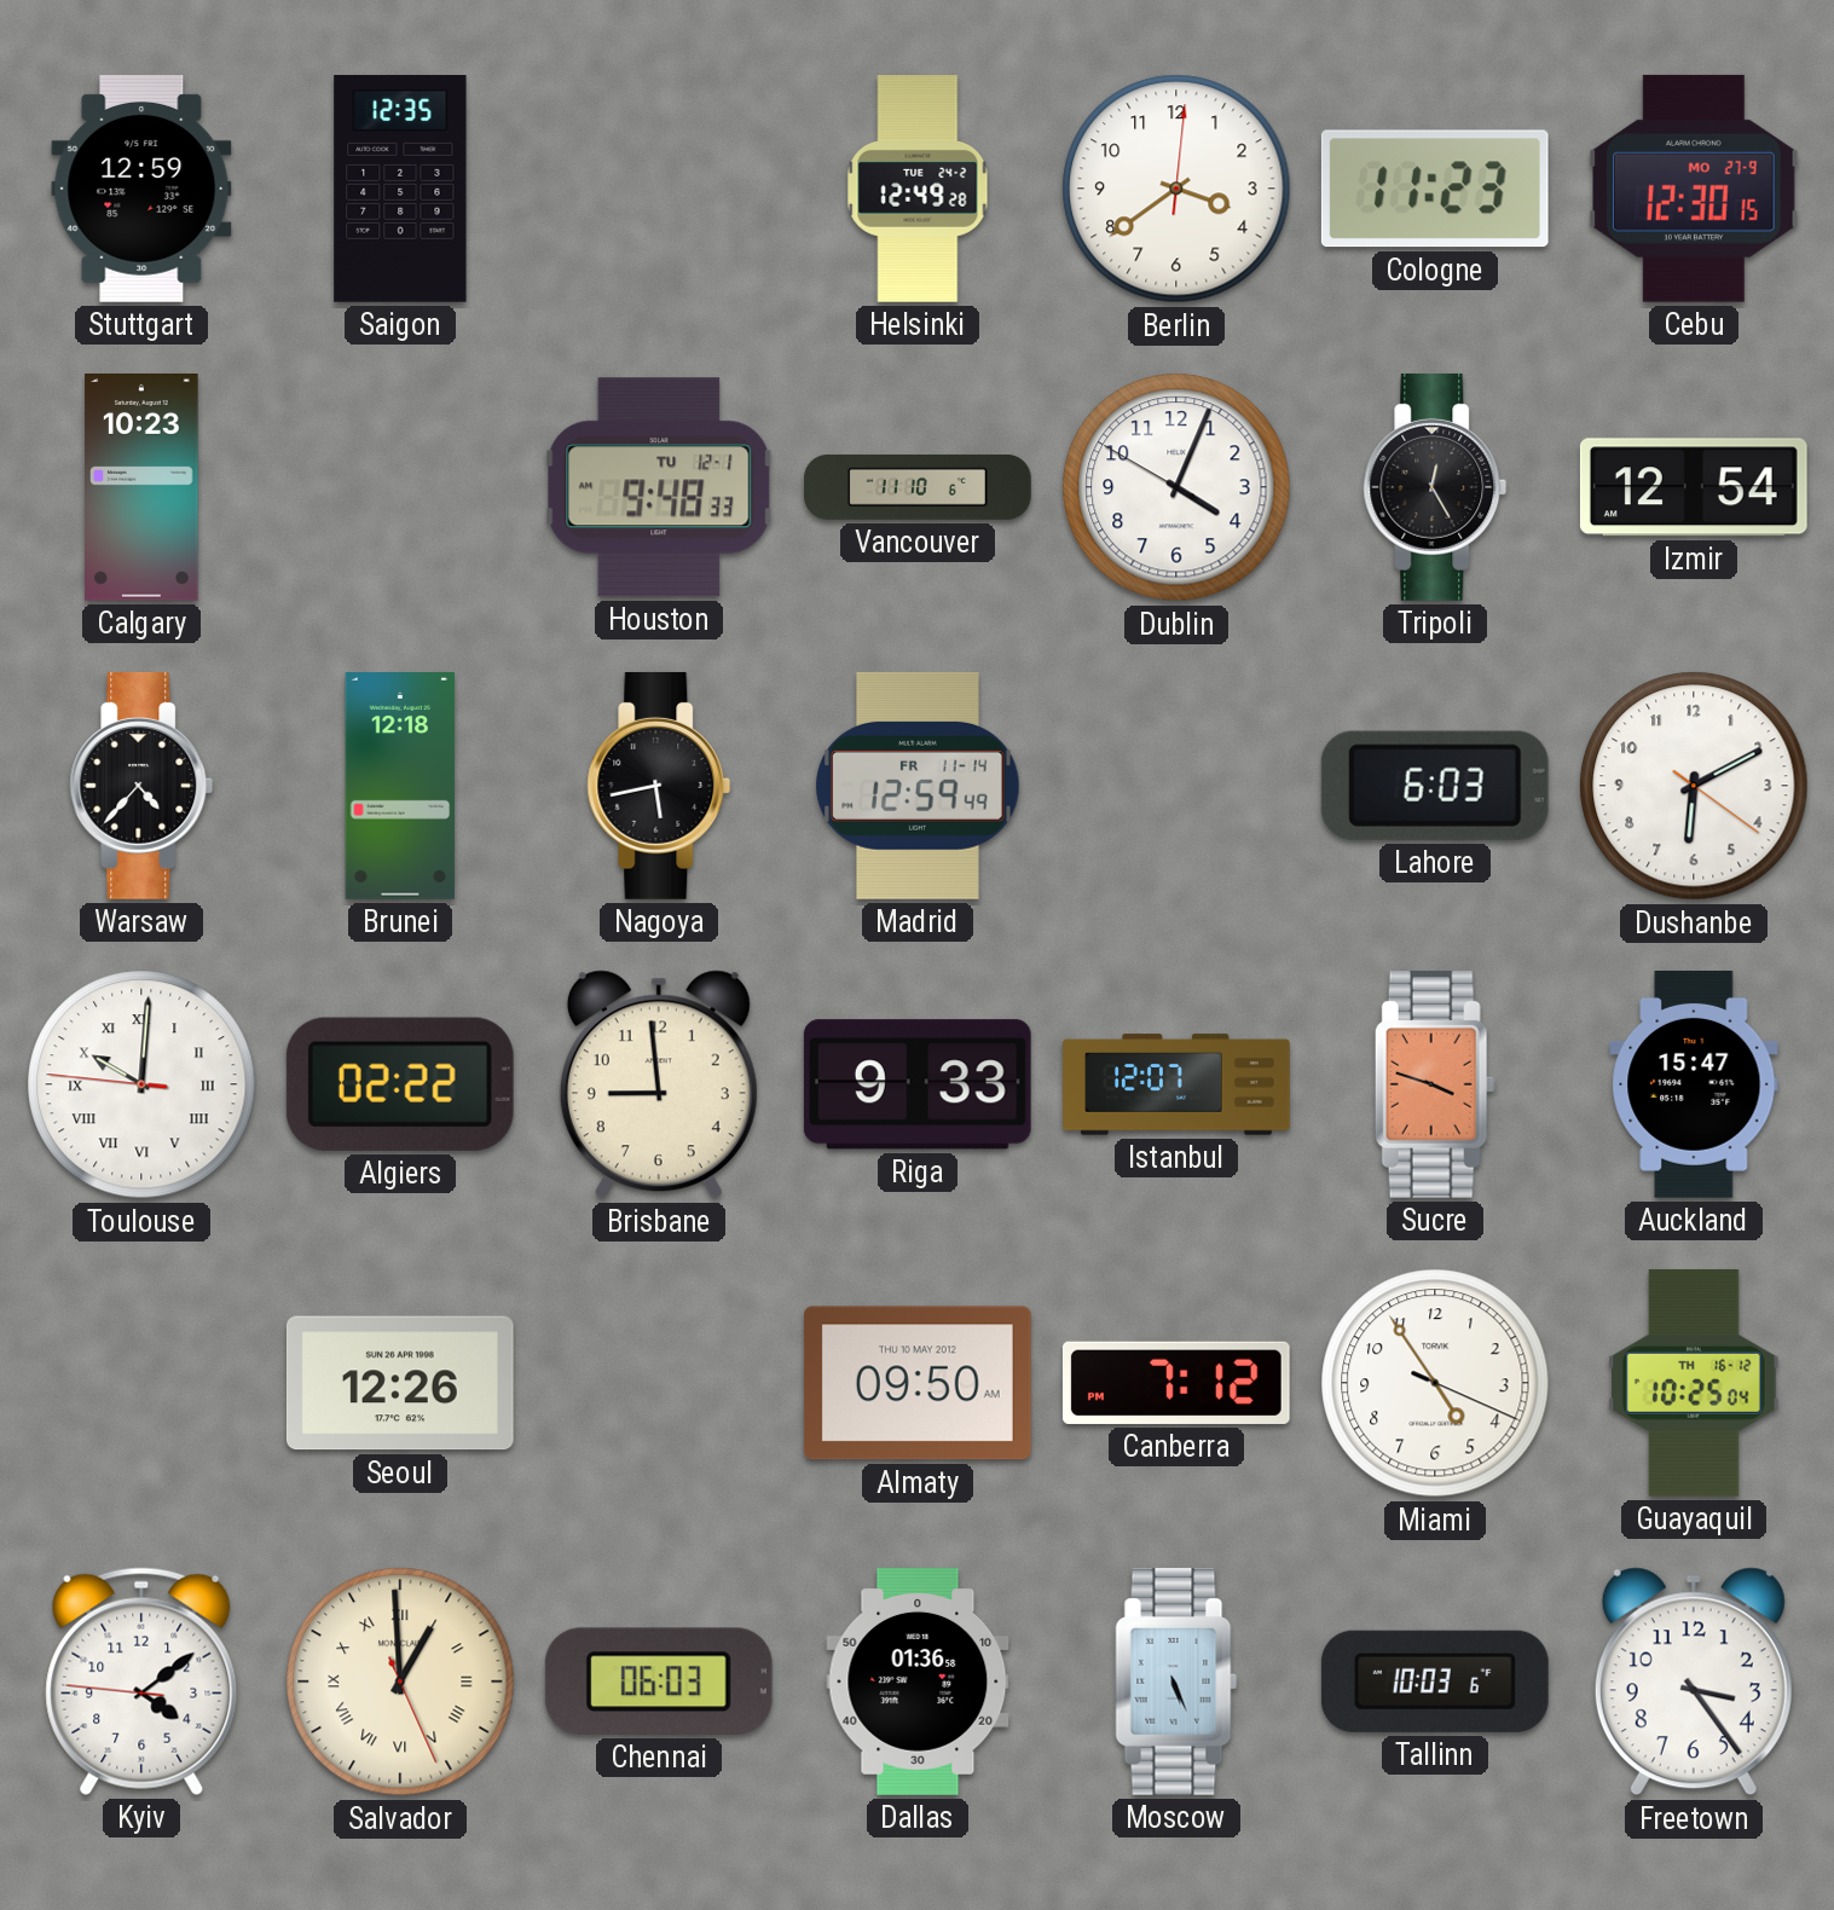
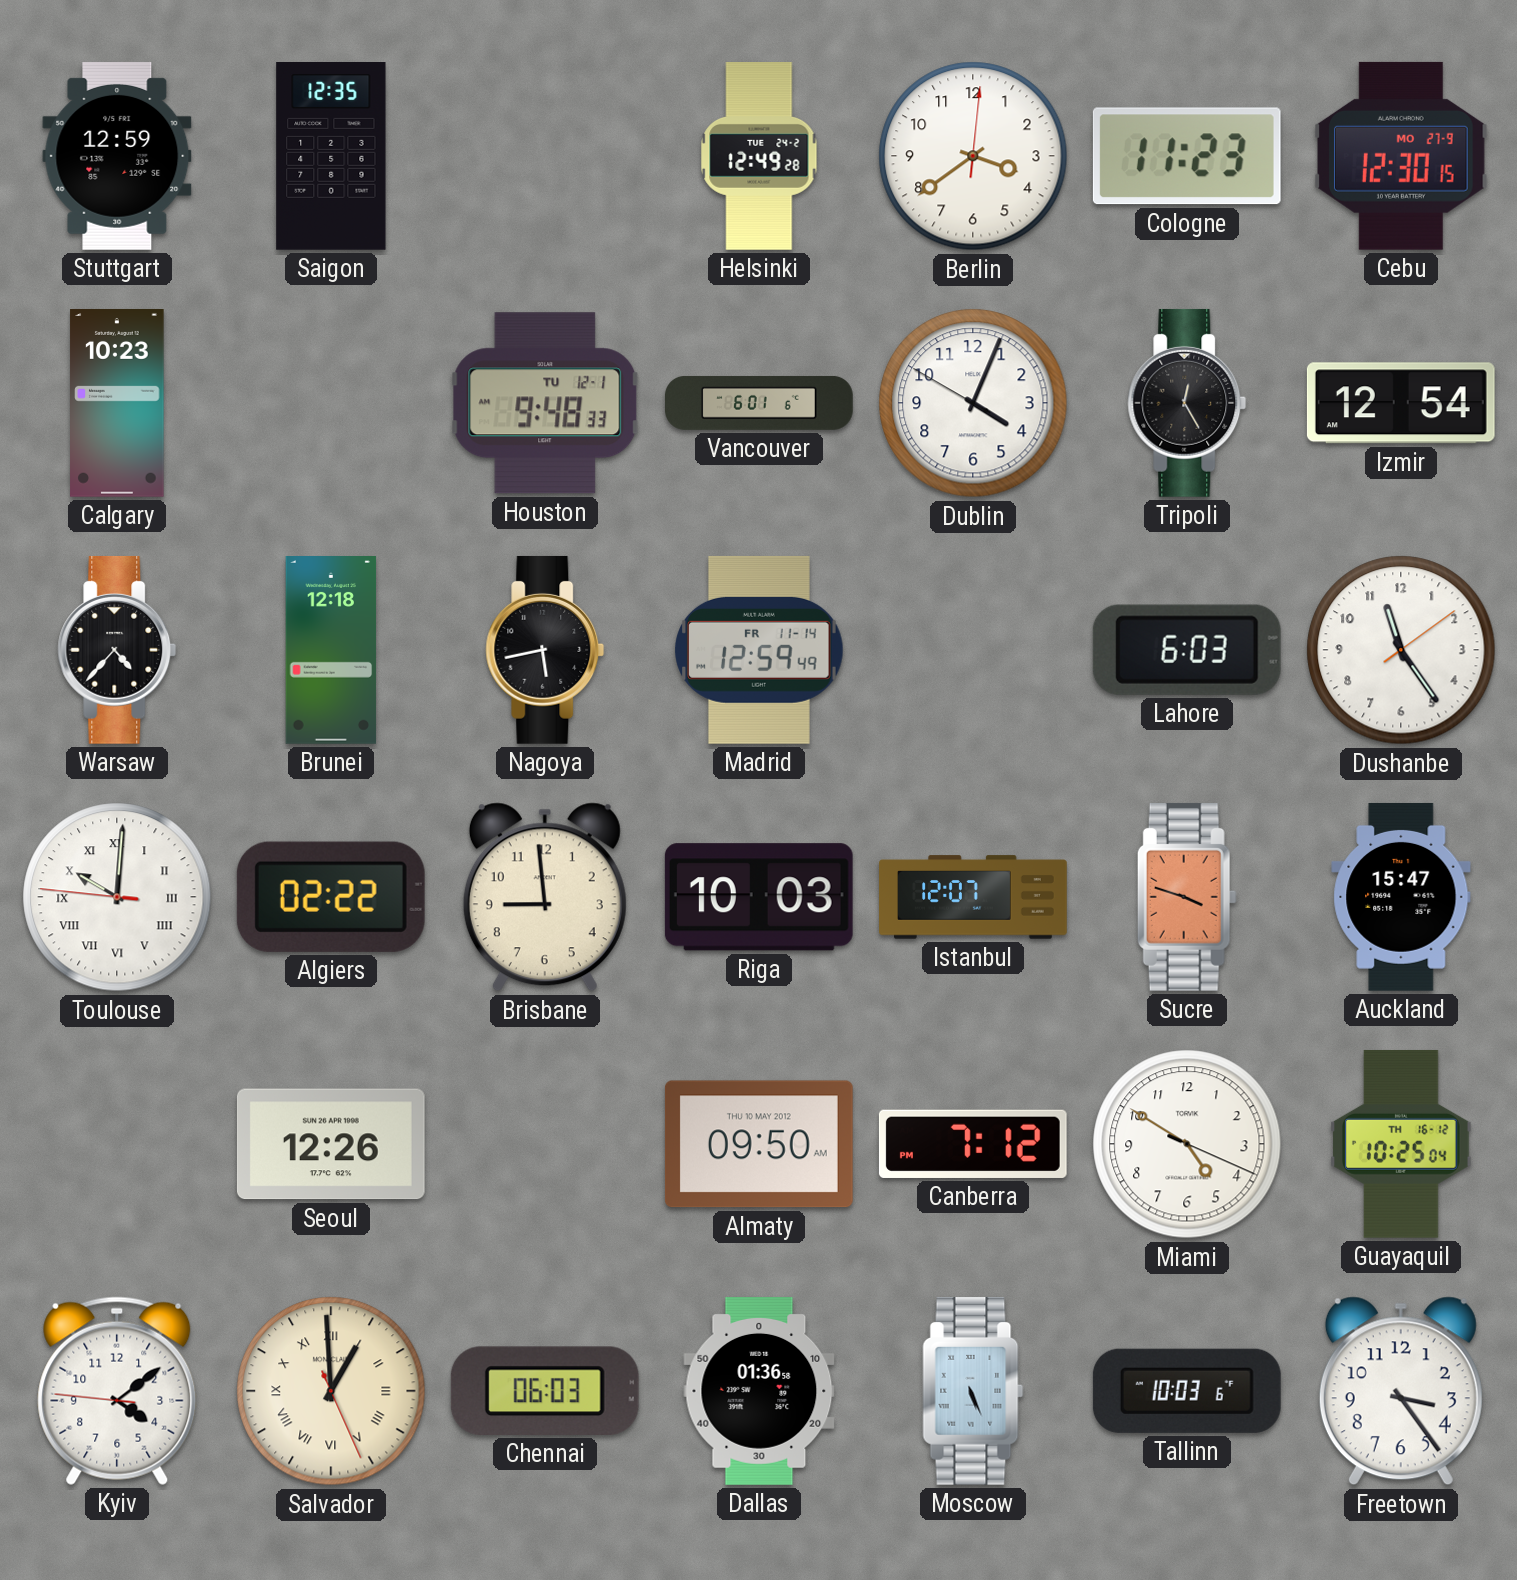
Vancouver: 11:10 -> 6:01 (760, 403)
Dushanbe: 6:10 -> 11:24 (1401, 650)
Riga: 9:33 -> 10:03 (759, 897)
Miami: 4:54 -> 4:50 (1187, 1144)
